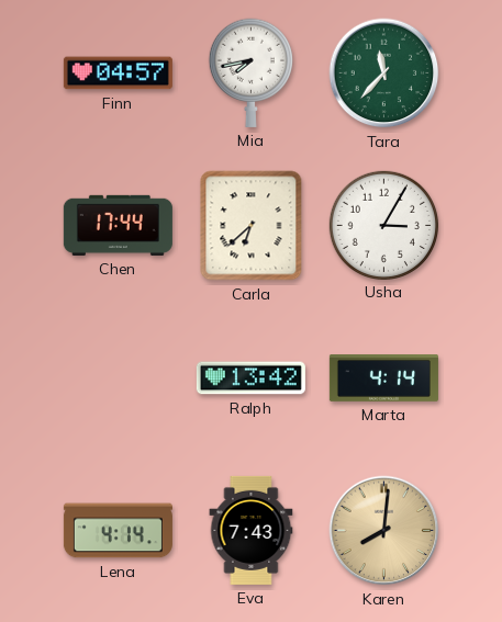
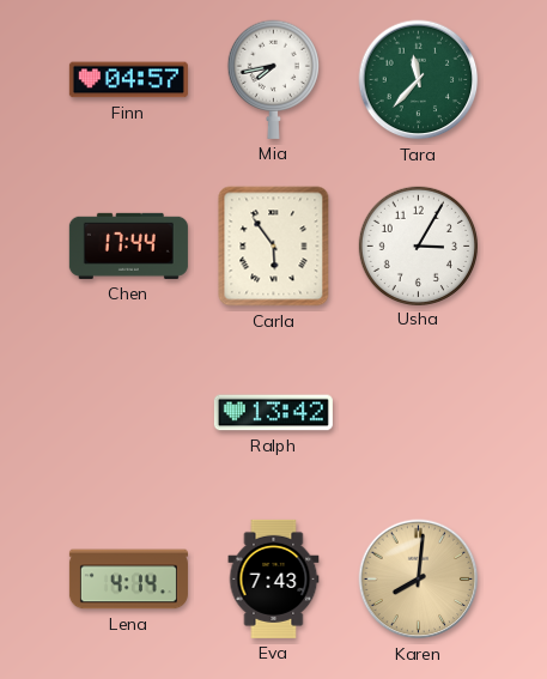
Carla: 6:38 -> 5:54 (274, 247)
Marta: 4:14 -> none (383, 378)
